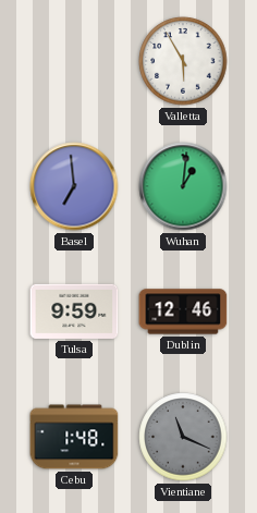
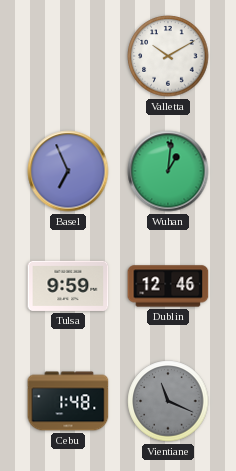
Valletta: 5:55 -> 10:10 (168, 56)
Basel: 6:59 -> 6:56 (68, 171)
